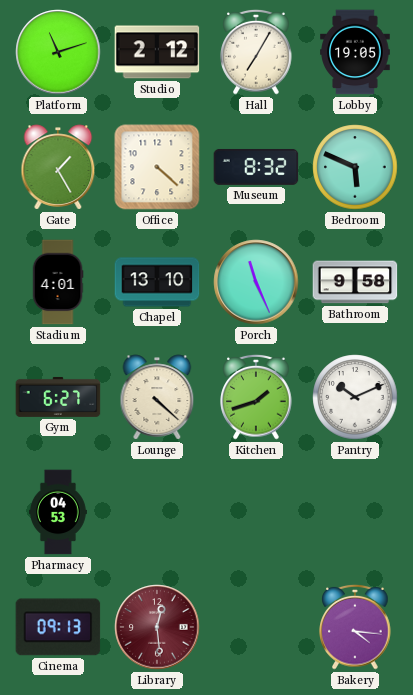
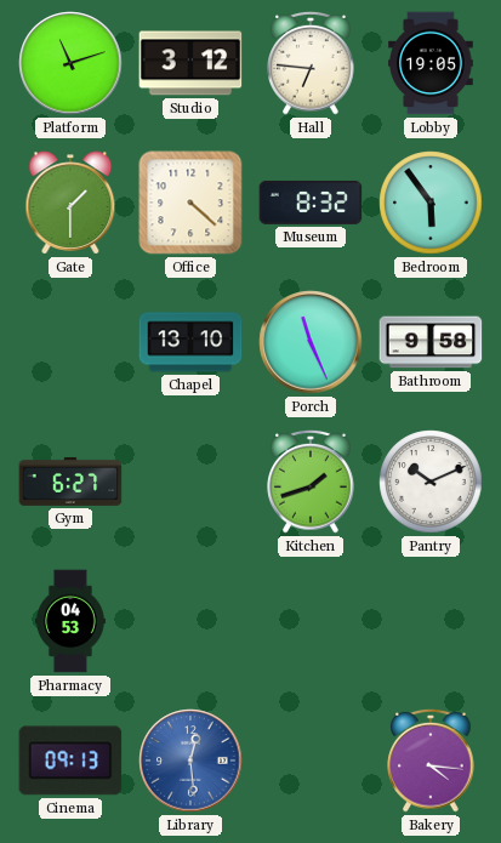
Studio: 2:12 -> 3:12 (190, 63)
Hall: 7:05 -> 6:46 (311, 63)
Gate: 1:25 -> 1:30 (70, 203)
Bedroom: 5:49 -> 5:54 (431, 203)
Stadium: 4:01 -> none (58, 282)
Lounge: 4:22 -> none (157, 397)
Library dial: burgundy -> blue (190, 761)
